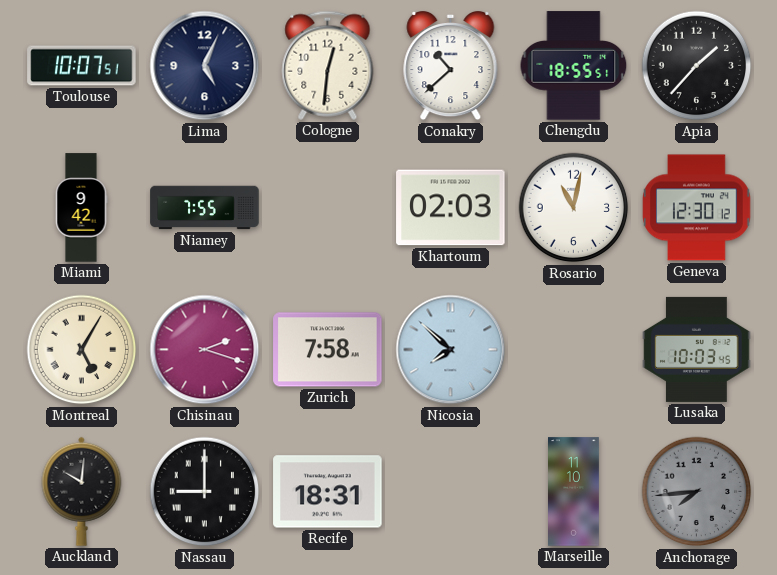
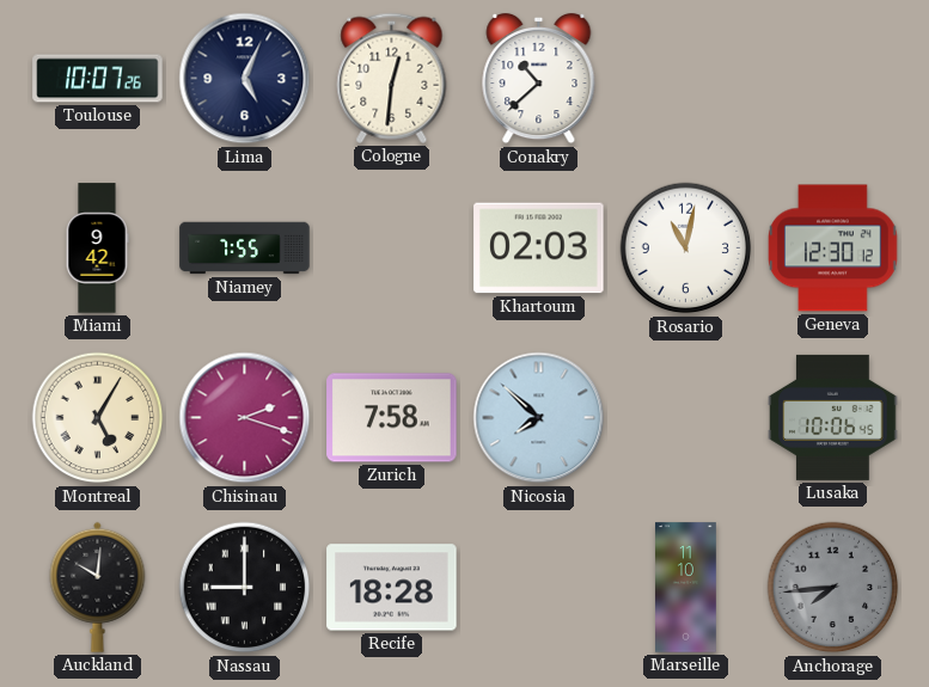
Toulouse: 10:07:51 -> 10:07:26 (98, 79)
Chengdu: 18:55 -> none (574, 66)
Apia: 1:37 -> none (697, 66)
Lusaka: 10:03 -> 10:06 (833, 417)
Recife: 18:31 -> 18:28 (392, 588)
